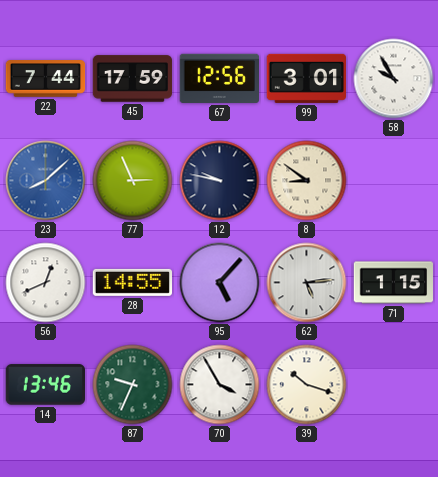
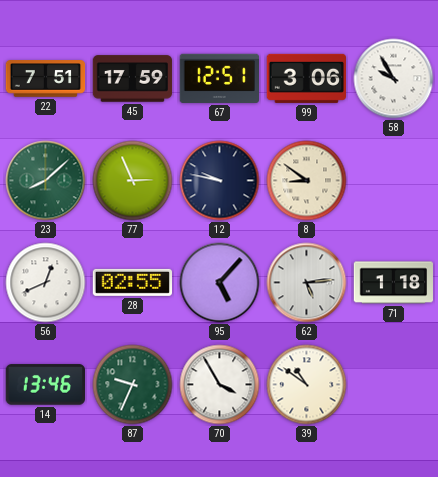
22: 7:44 -> 7:51 (46, 79)
67: 12:56 -> 12:51 (219, 78)
99: 3:01 -> 3:06 (306, 78)
23 dial: blue -> green (46, 181)
28: 14:55 -> 02:55 (132, 282)
71: 1:15 -> 1:18 (394, 283)
39: 10:18 -> 10:51 (307, 385)
